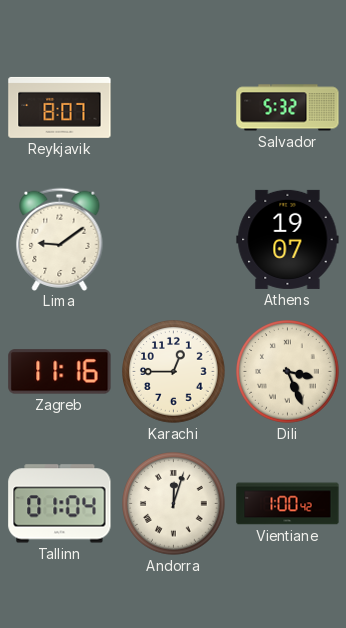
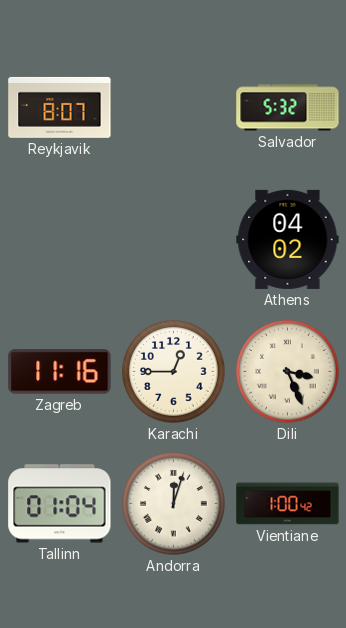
Lima: 9:09 -> none (60, 239)
Athens: 19:07 -> 04:02 (288, 239)
